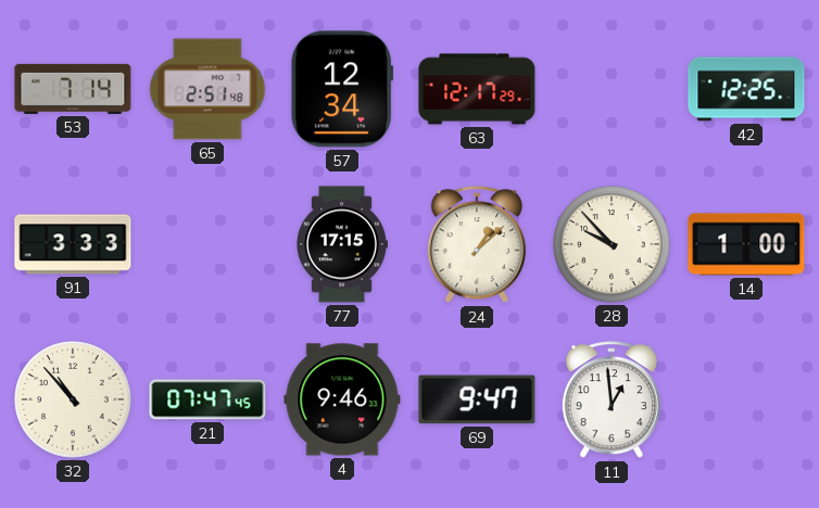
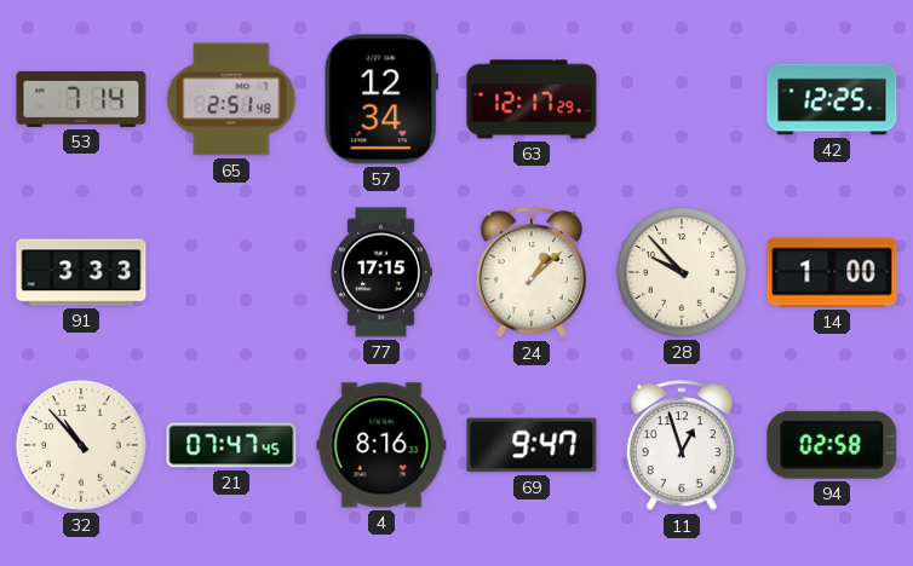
4: 9:46 -> 8:16 (381, 445)
11: 12:59 -> 12:57 (682, 446)
94: none -> 02:58 (832, 445)
